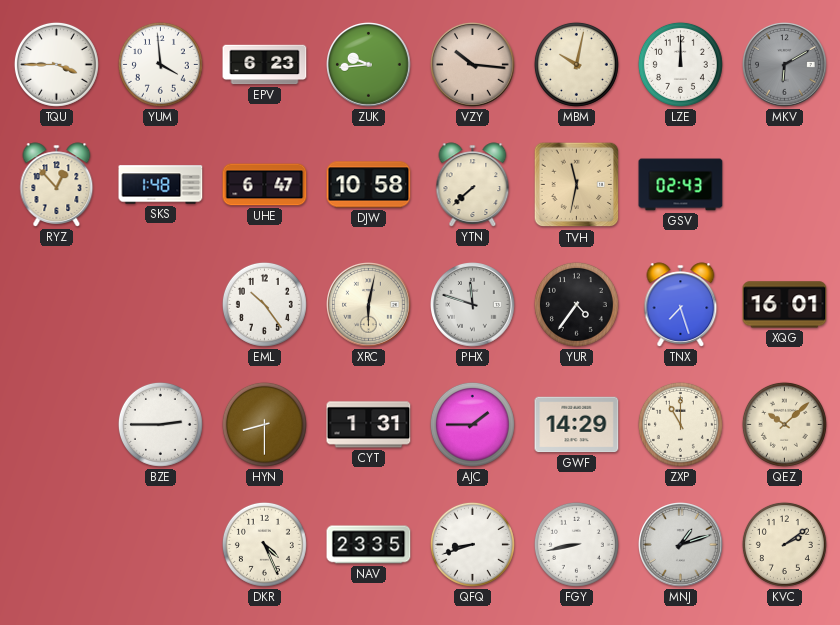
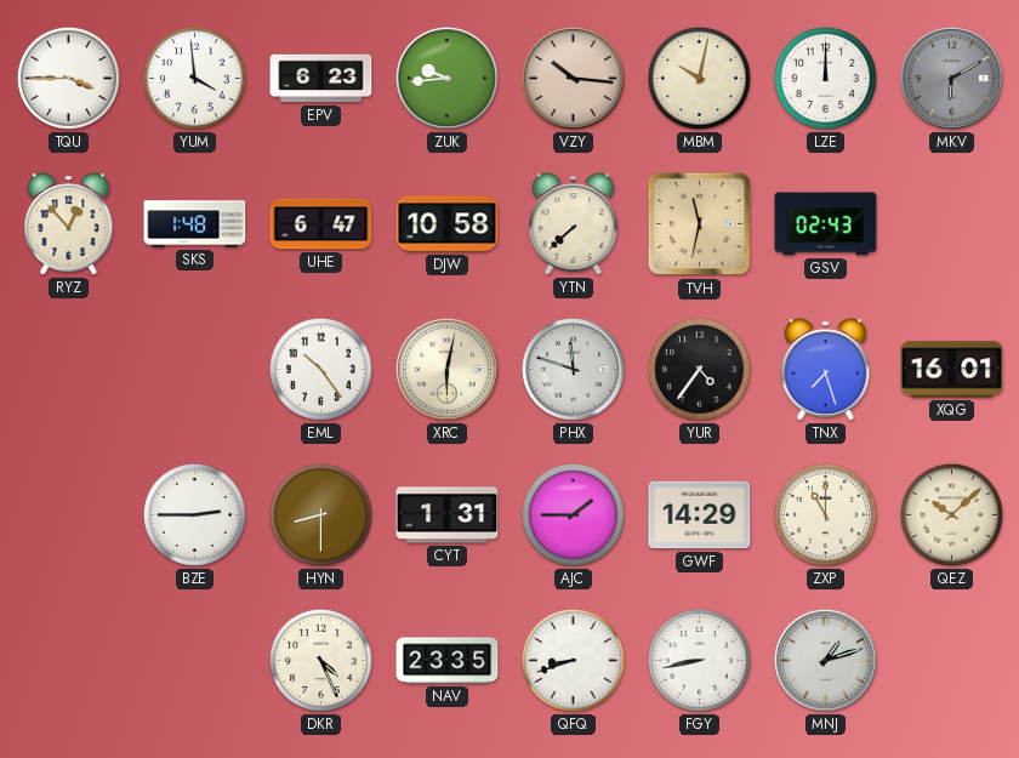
KVC: 2:09 -> none (784, 544)
